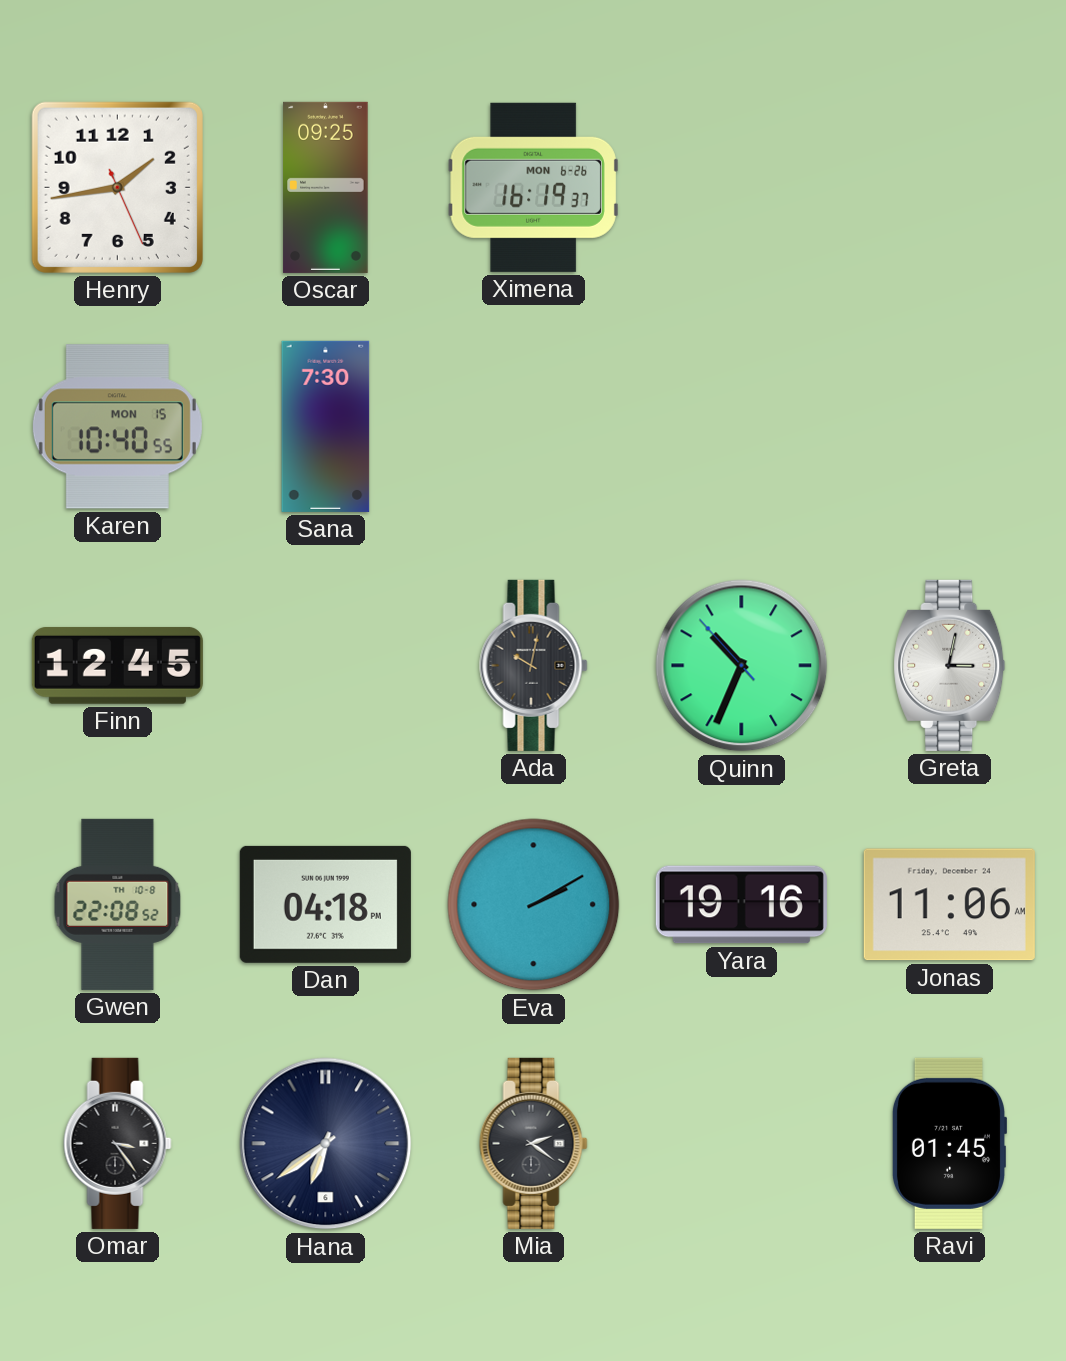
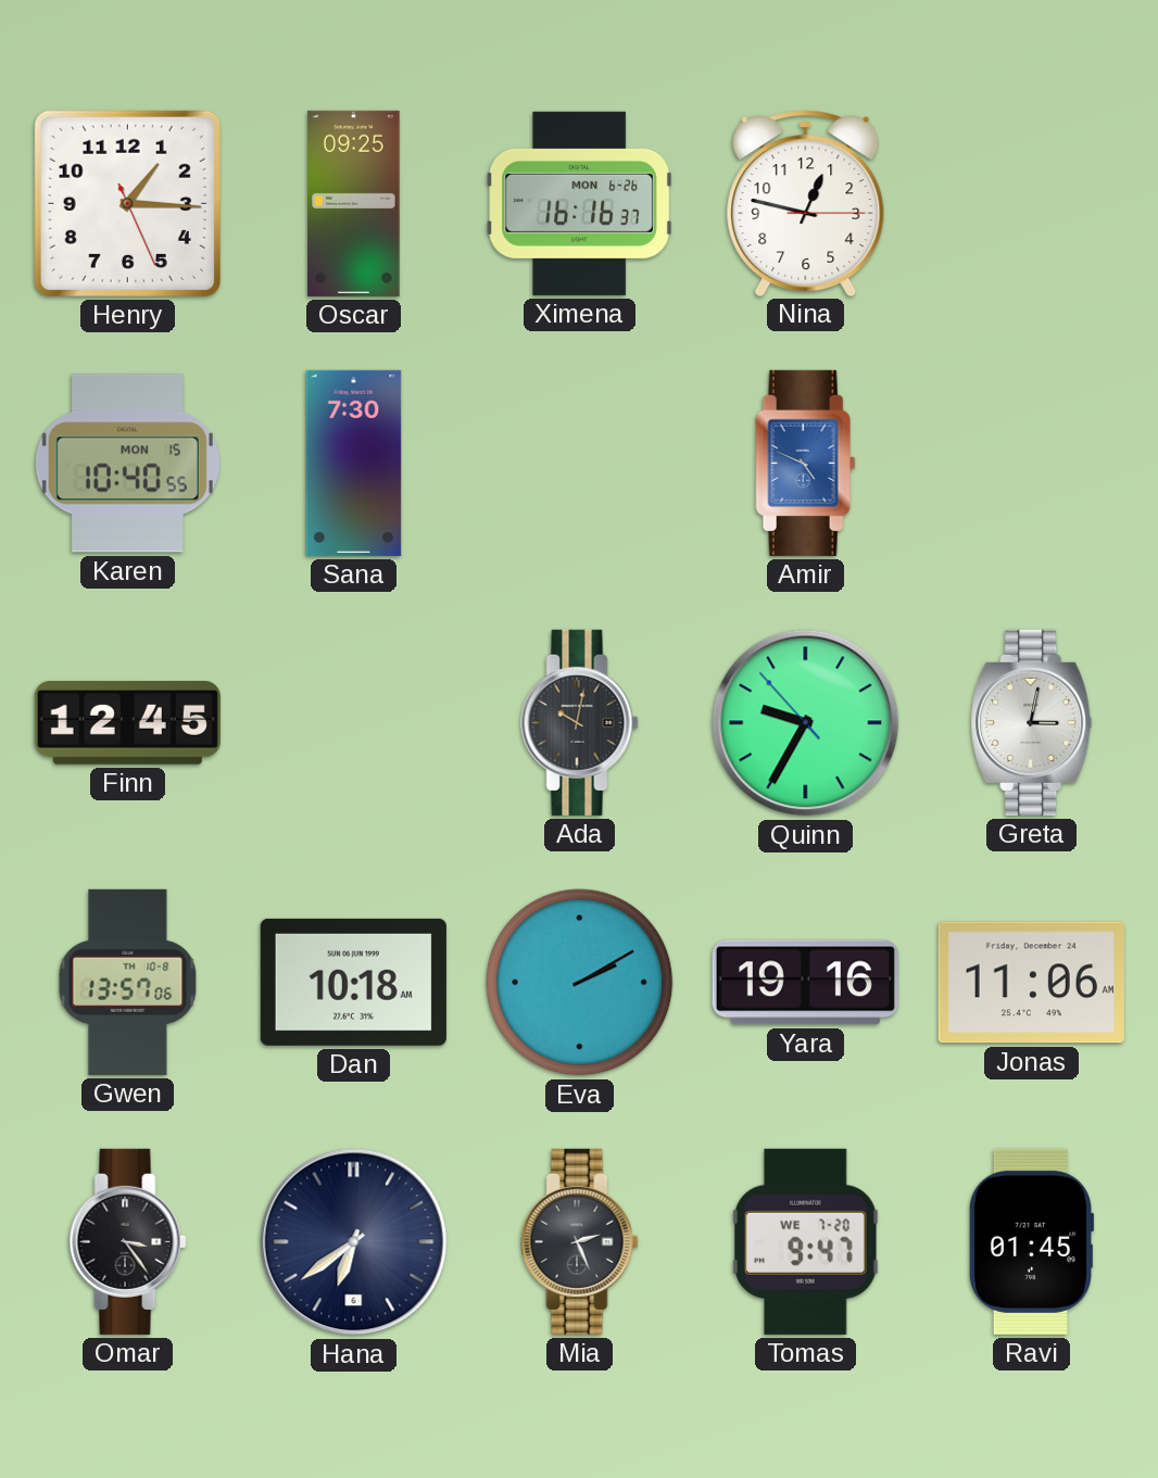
Henry: 1:43 -> 1:15 (127, 203)
Ximena: 16:19 -> 16:16 (579, 203)
Nina: none -> 12:47 (806, 203)
Amir: none -> 4:49 (806, 463)
Quinn: 10:33 -> 9:34 (806, 723)
Gwen: 22:08 -> 13:57 (128, 982)
Dan: 04:18 -> 10:18 (353, 982)
Mia: 2:21 -> 2:26 (580, 1241)
Tomas: none -> 9:47 (805, 1241)
